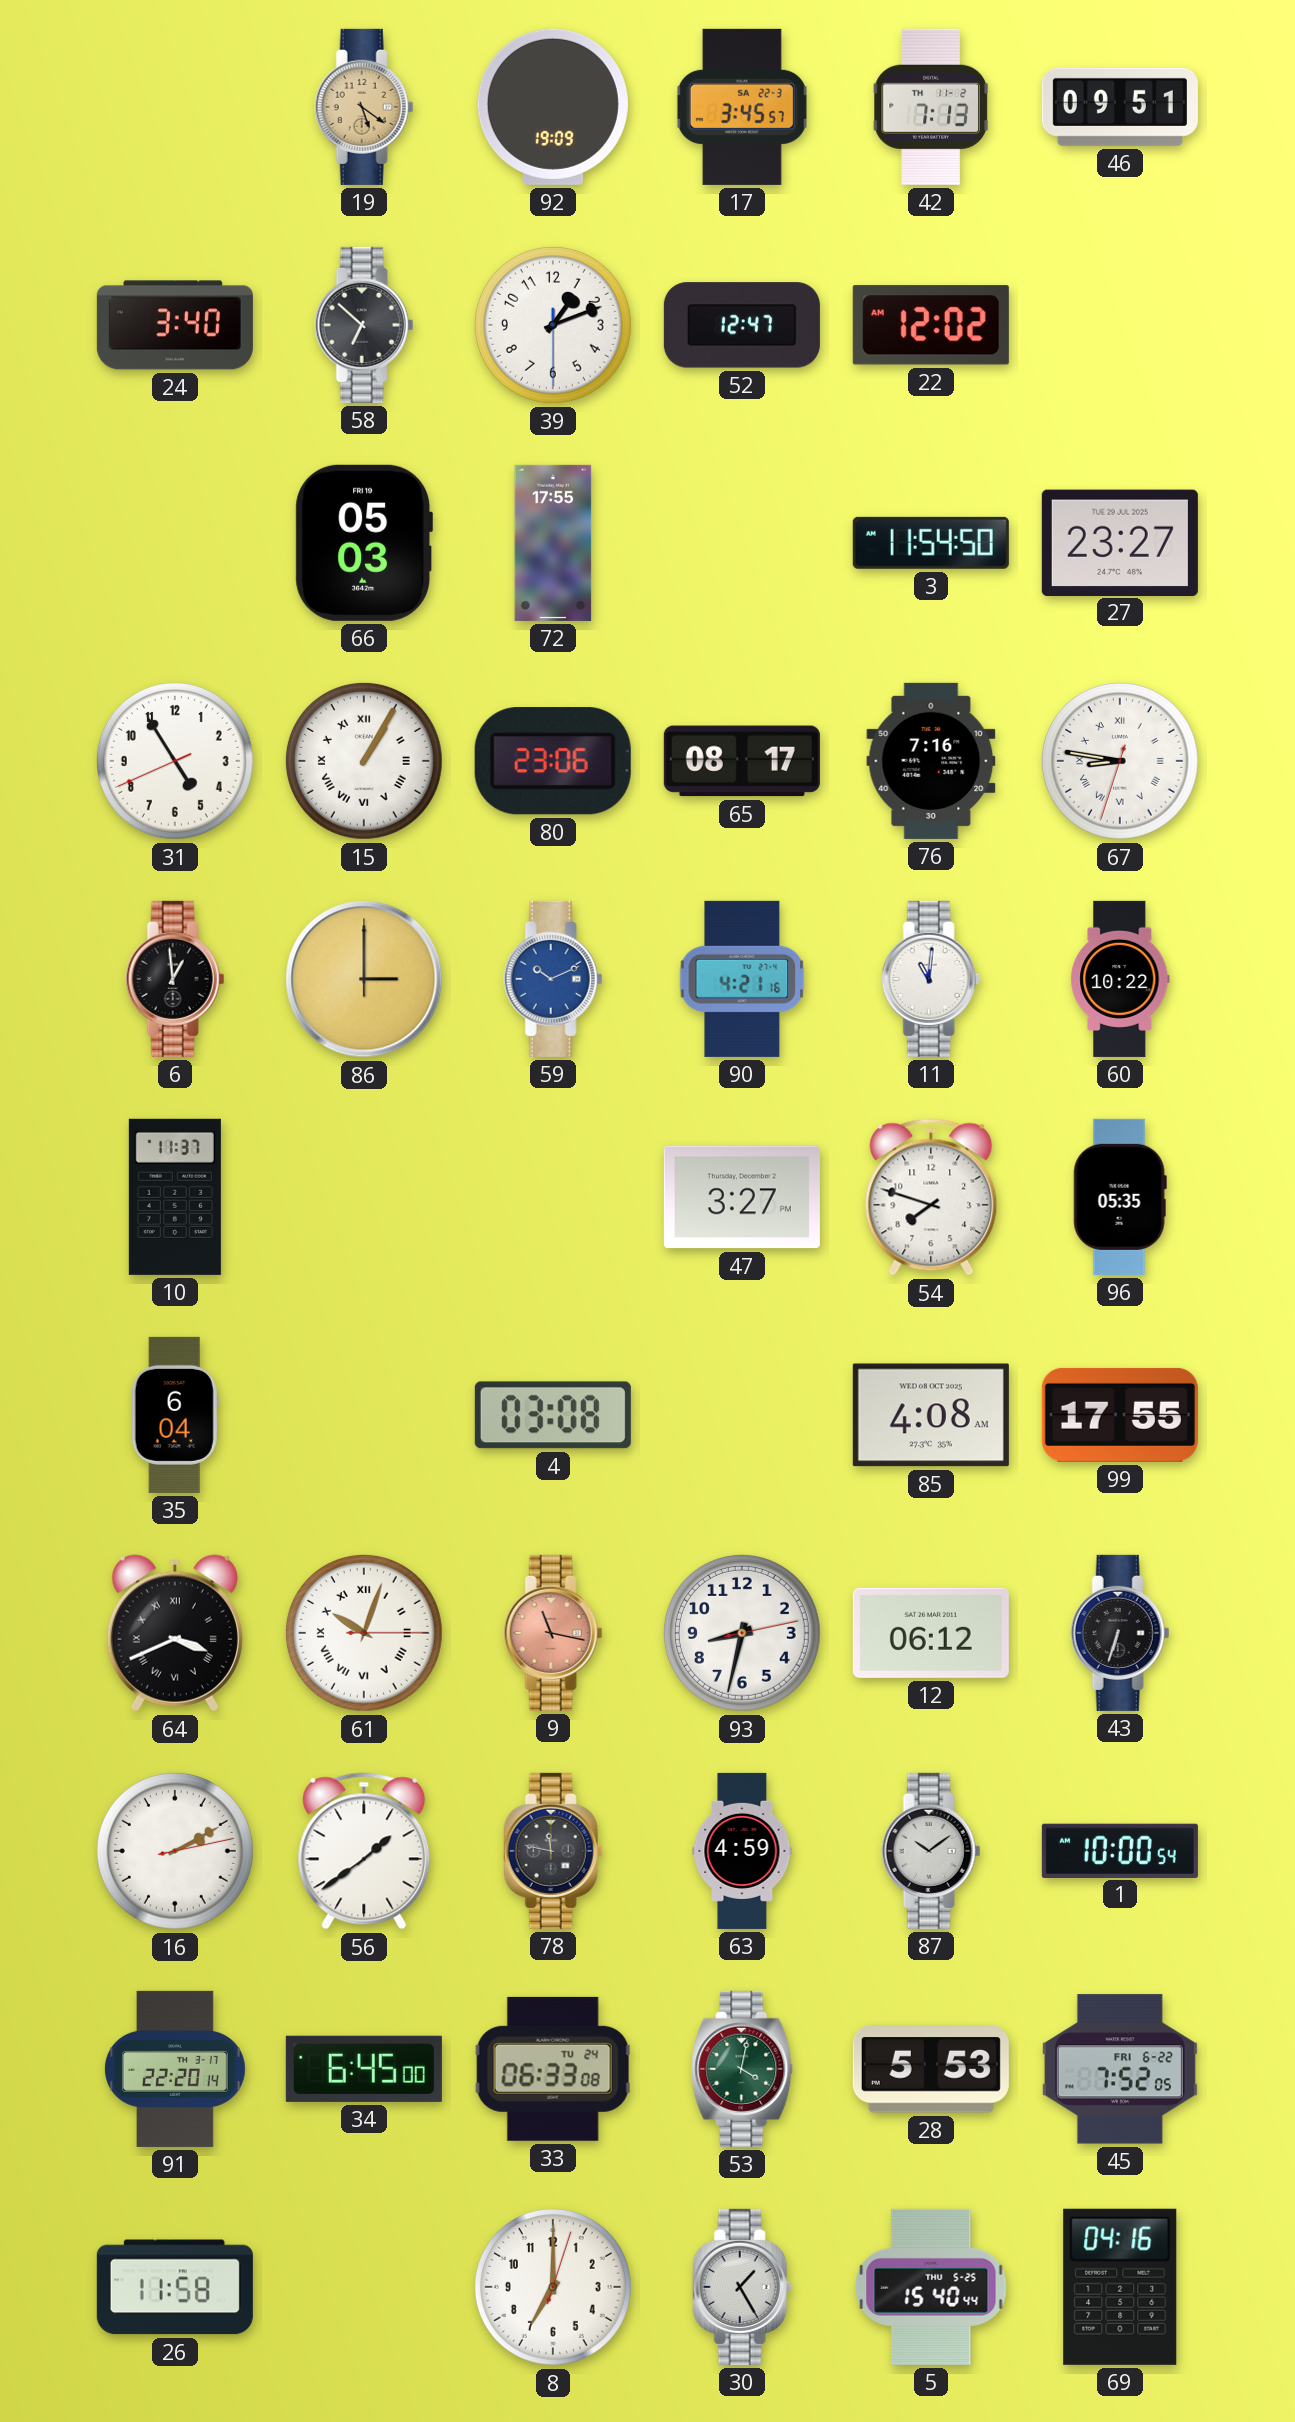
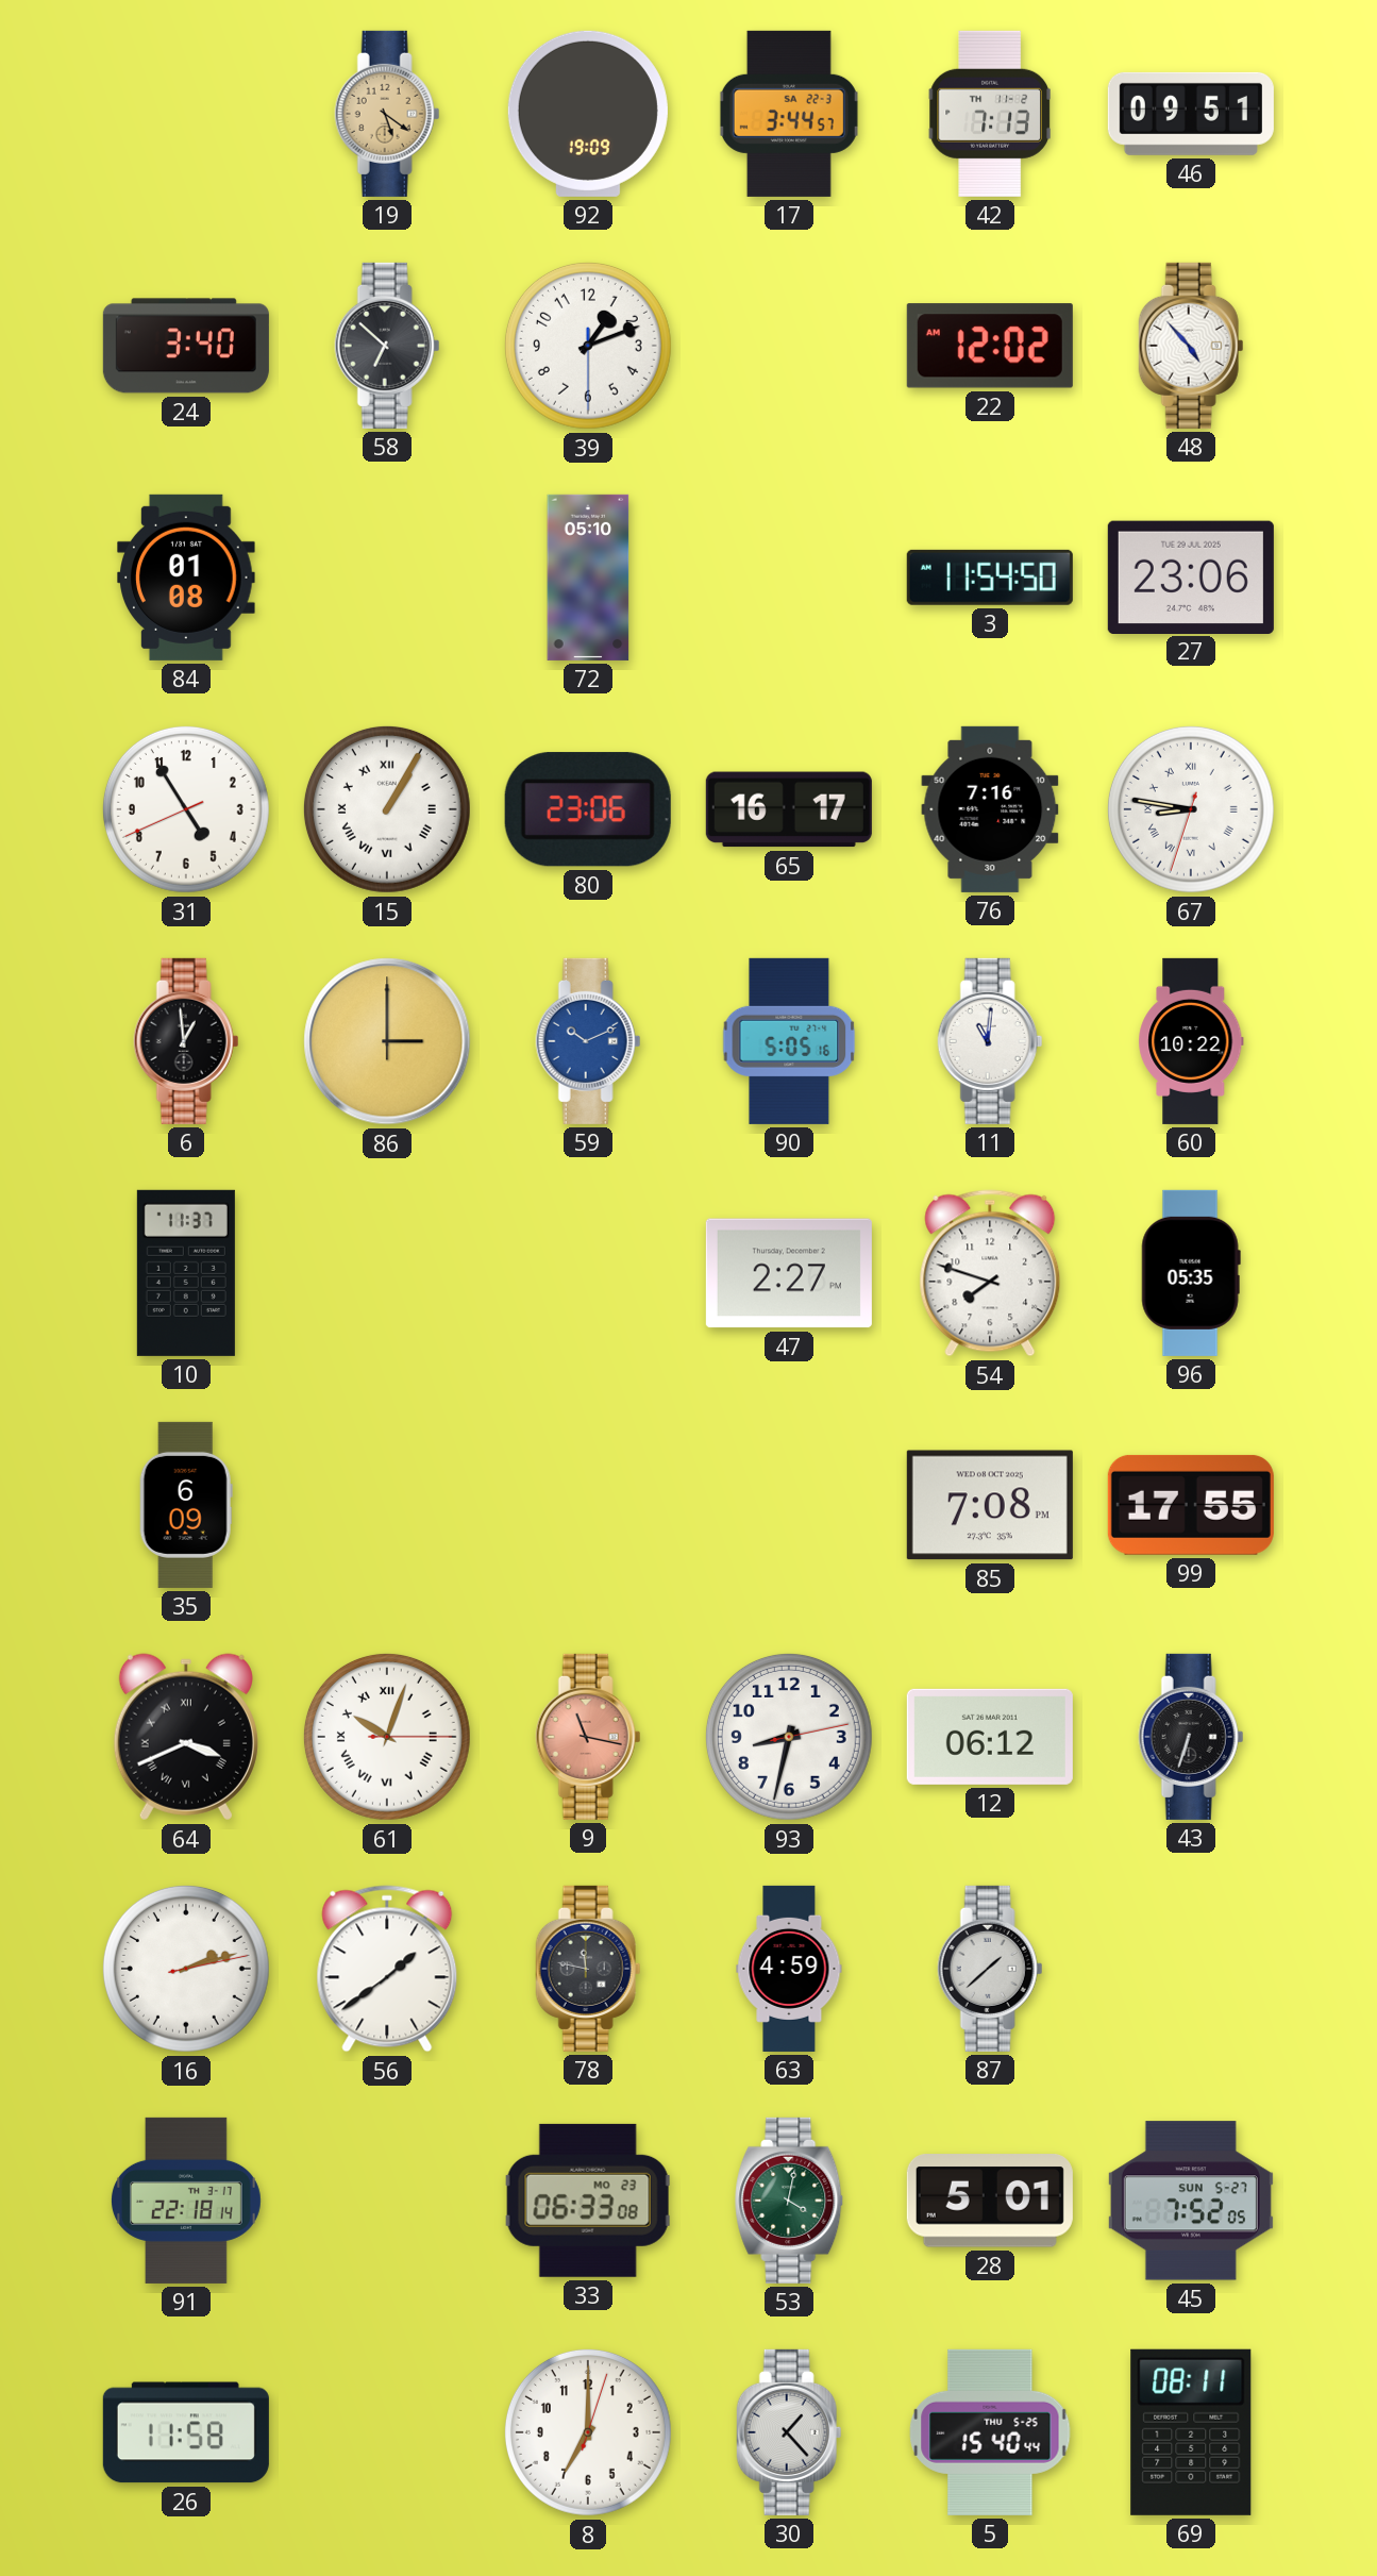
17: 3:45 -> 3:44 (789, 114)
52: 12:47 -> none (742, 325)
48: none -> 4:53 (1191, 346)
84: none -> 01:08 (187, 578)
66: 05:03 -> none (364, 543)
72: 17:55 -> 05:10 (588, 578)
27: 23:27 -> 23:06 (1191, 576)
65: 08:17 -> 16:17 (789, 809)
90: 4:21 -> 5:05 (789, 1041)
47: 3:27 -> 2:27 (789, 1273)
35: 6:04 -> 6:09 (186, 1505)
4: 03:08 -> none (553, 1415)
85: 4:08 -> 7:08 (990, 1505)
16: 2:10 -> 2:12 (186, 1969)
87: 10:09 -> 1:38 (990, 1969)
1: 10:00 -> none (1120, 1850)
91: 22:20 -> 22:18 (186, 2201)
34: 6:45 -> none (364, 2069)
33 date: TU 24 -> MO 23 (588, 2201)
28: 5:53 -> 5:01 (990, 2201)
45 date: FRI 6-22 -> SUN 5-27 (1191, 2201)
30: 1:25 -> 1:23 (789, 2432)
69: 04:16 -> 08:11 (1191, 2432)
